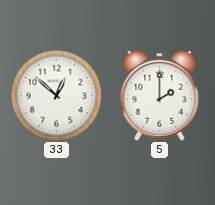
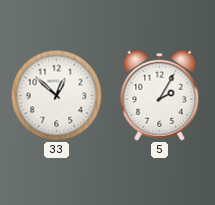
5: 2:00 -> 2:05 (160, 95)
